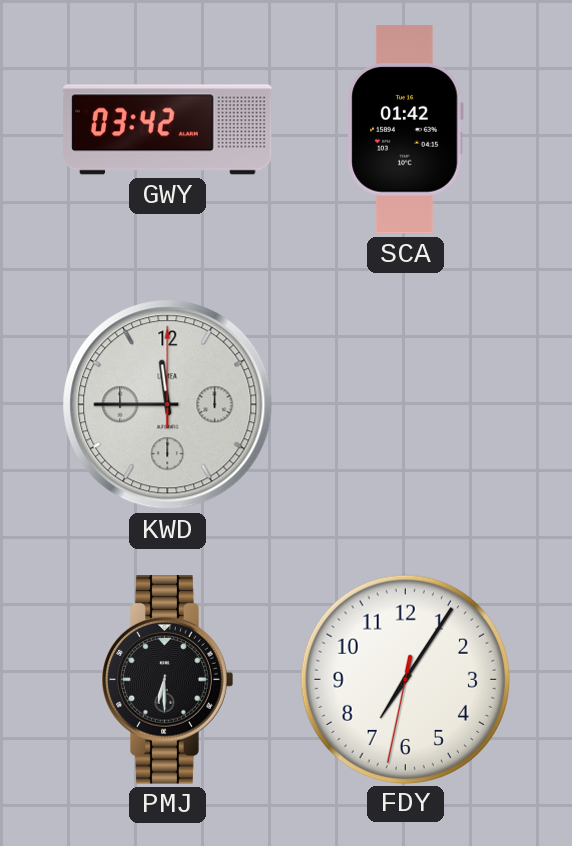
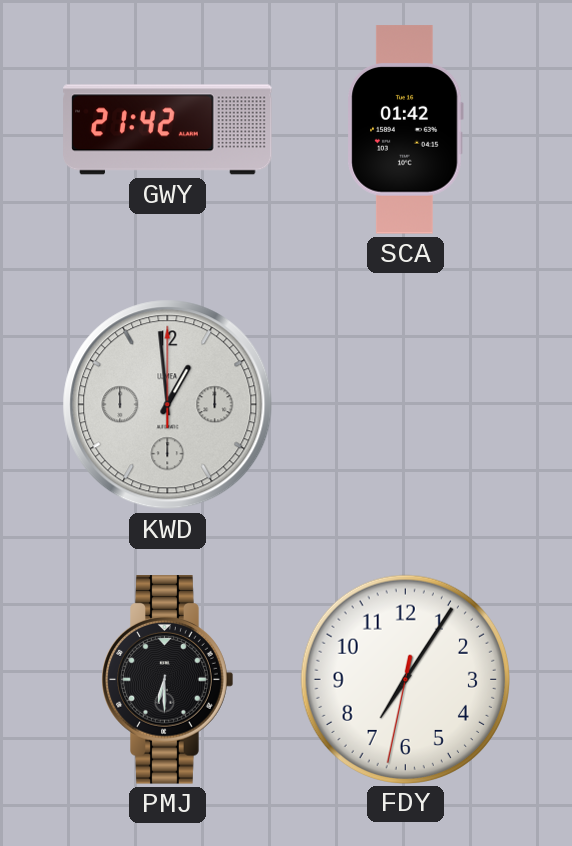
GWY: 03:42 -> 21:42 (168, 130)
KWD: 11:45 -> 12:59 (168, 405)
